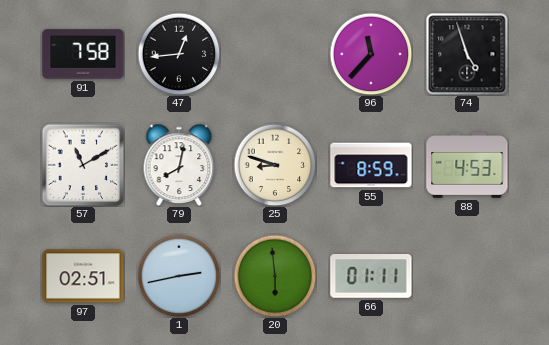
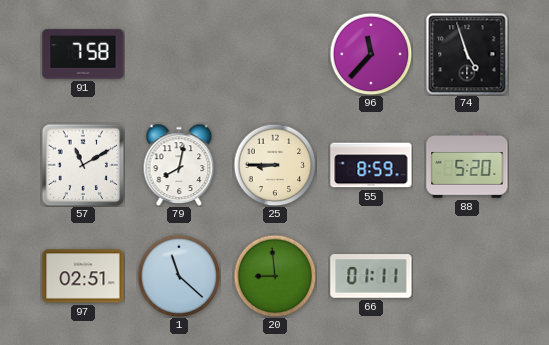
47: 12:44 -> none (179, 54)
25: 8:48 -> 8:45 (275, 165)
88: 4:53 -> 5:20 (467, 165)
1: 2:43 -> 11:22 (179, 276)
20: 5:59 -> 8:59 (275, 276)
